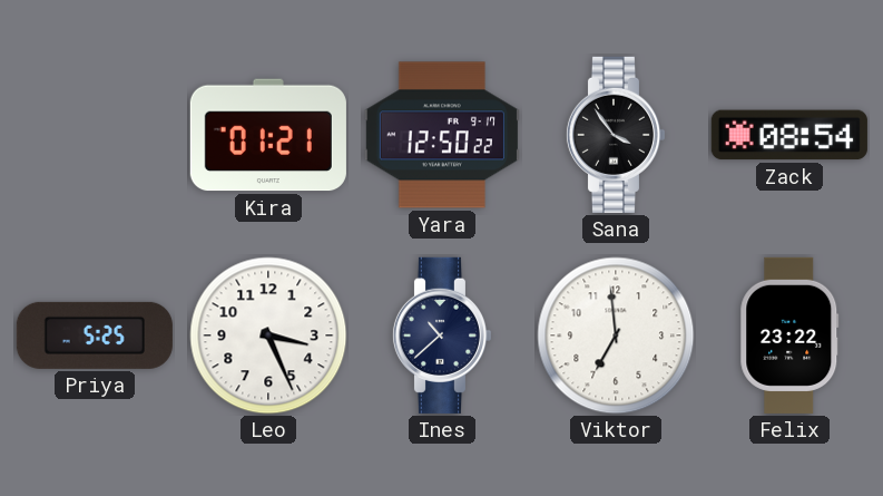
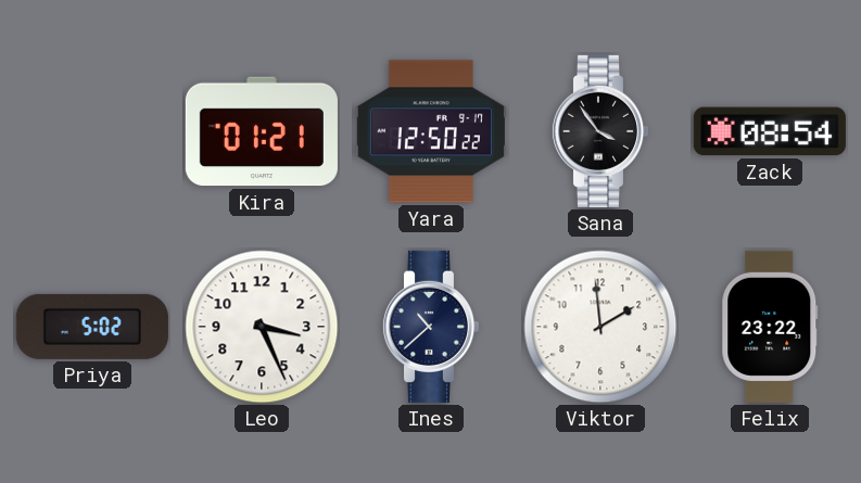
Priya: 5:25 -> 5:02 (92, 327)
Viktor: 6:59 -> 1:59 (600, 327)
